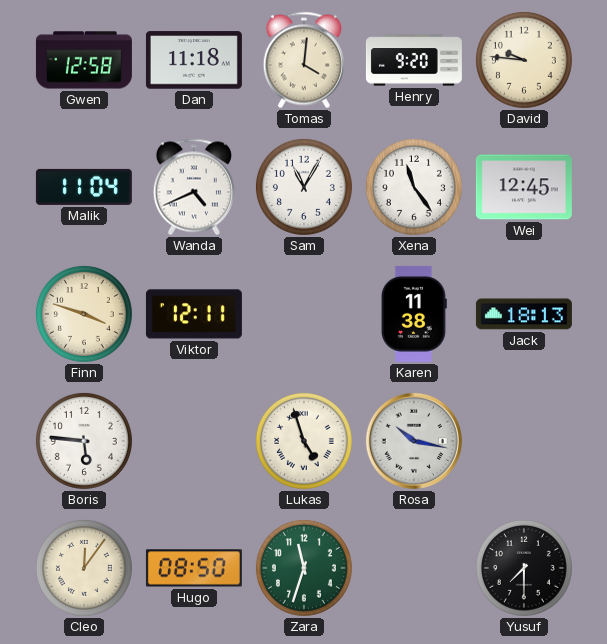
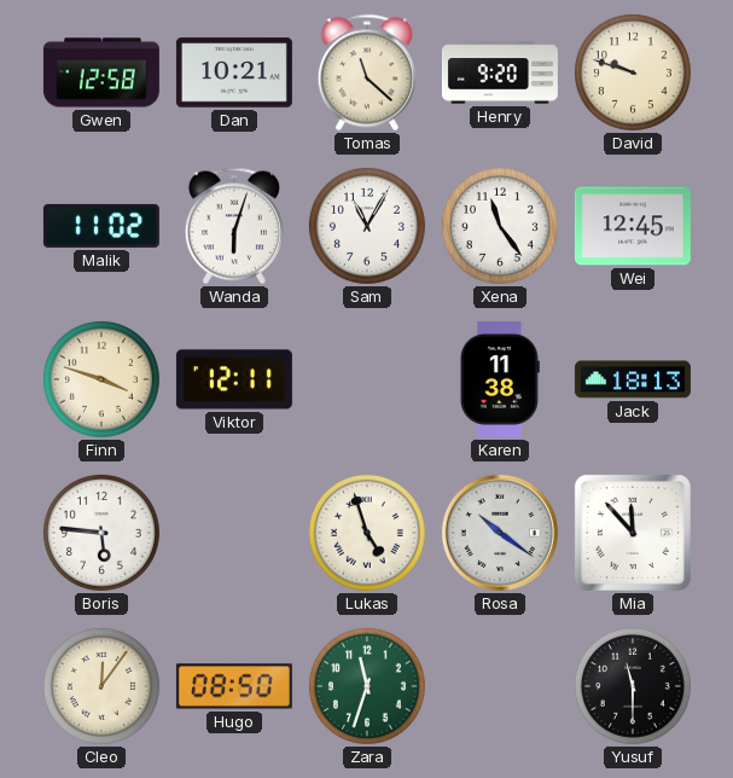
Dan: 11:18 -> 10:21 (234, 72)
Tomas: 4:01 -> 11:22 (367, 72)
David: 9:46 -> 9:48 (633, 72)
Malik: 11:04 -> 11:02 (101, 226)
Wanda: 4:41 -> 6:03 (234, 226)
Rosa: 10:17 -> 10:21 (500, 533)
Mia: none -> 11:53 (633, 533)
Yusuf: 7:30 -> 11:30 (633, 686)
